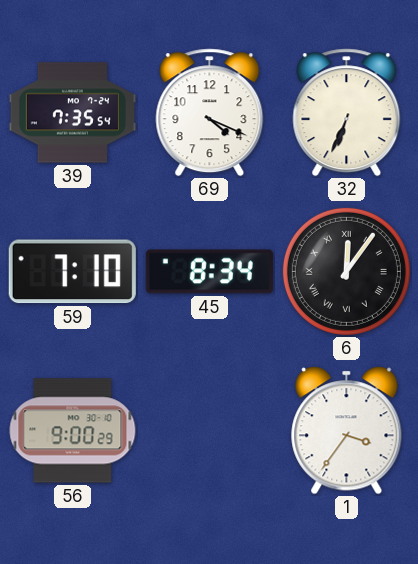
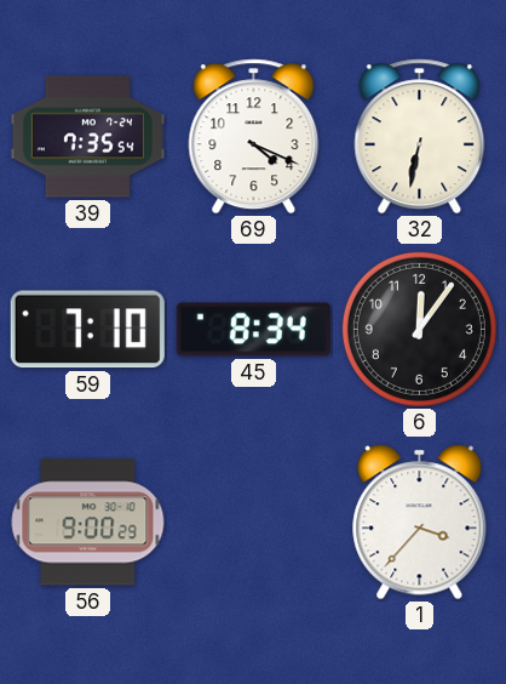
32: 6:34 -> 6:32 (420, 137)
6 numerals: Roman -> Arabic (419, 329)
1: 3:36 -> 3:37 (420, 523)
